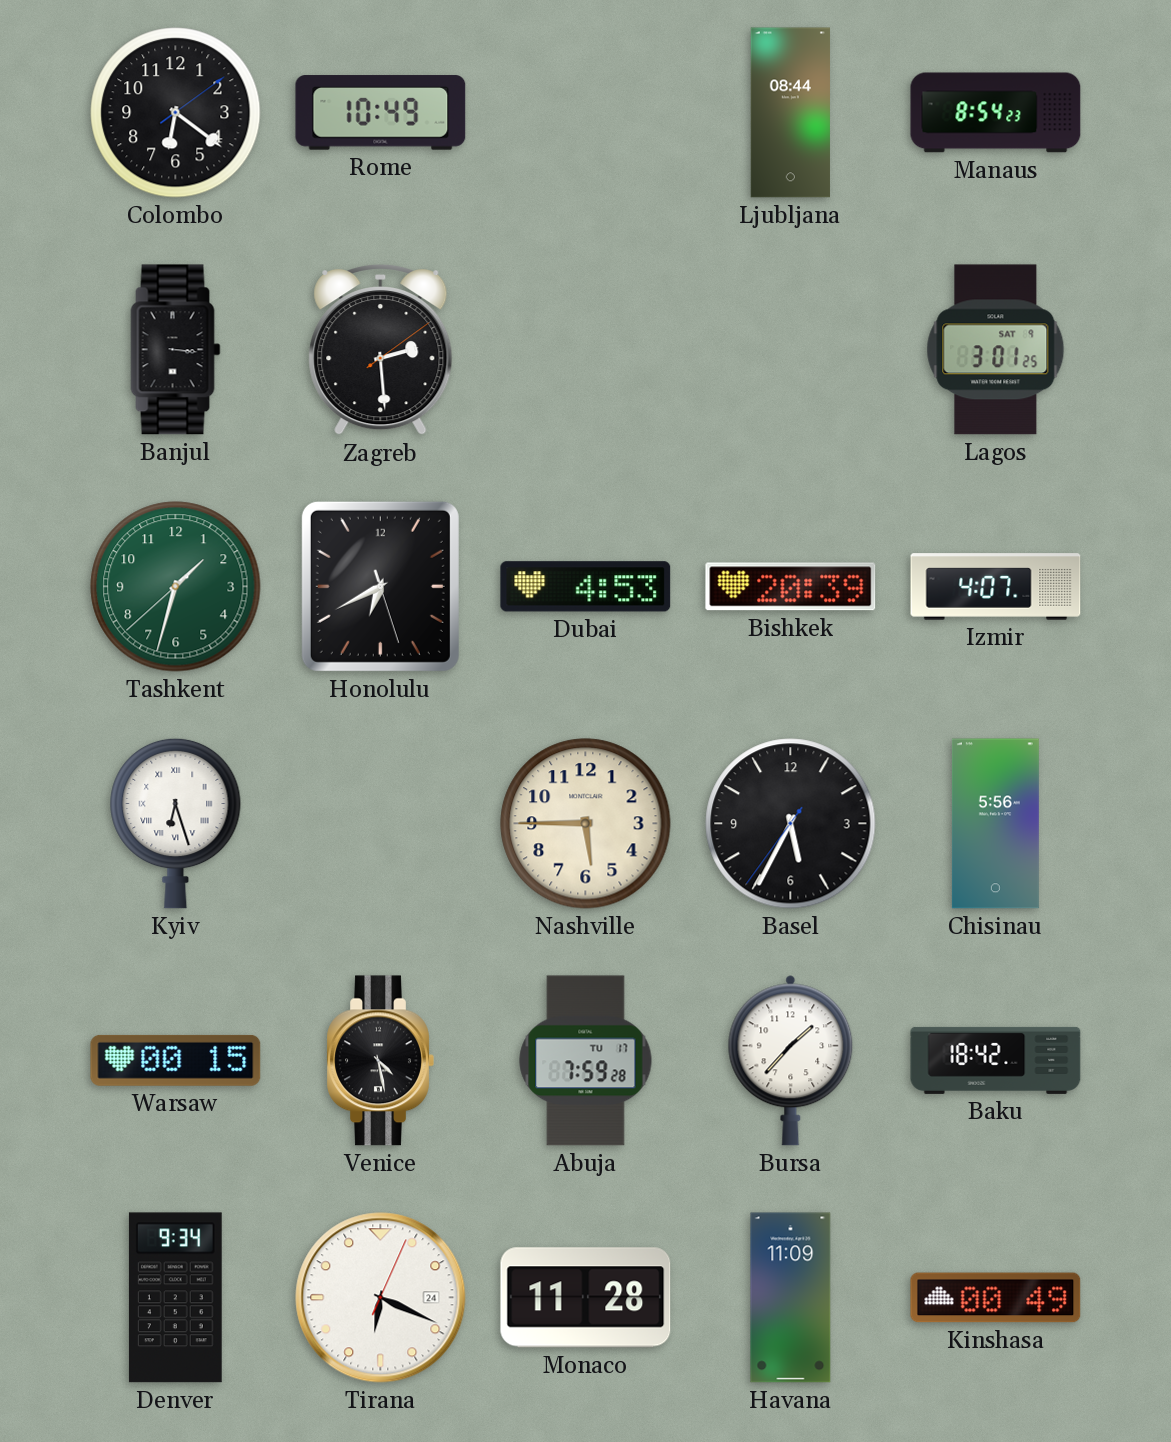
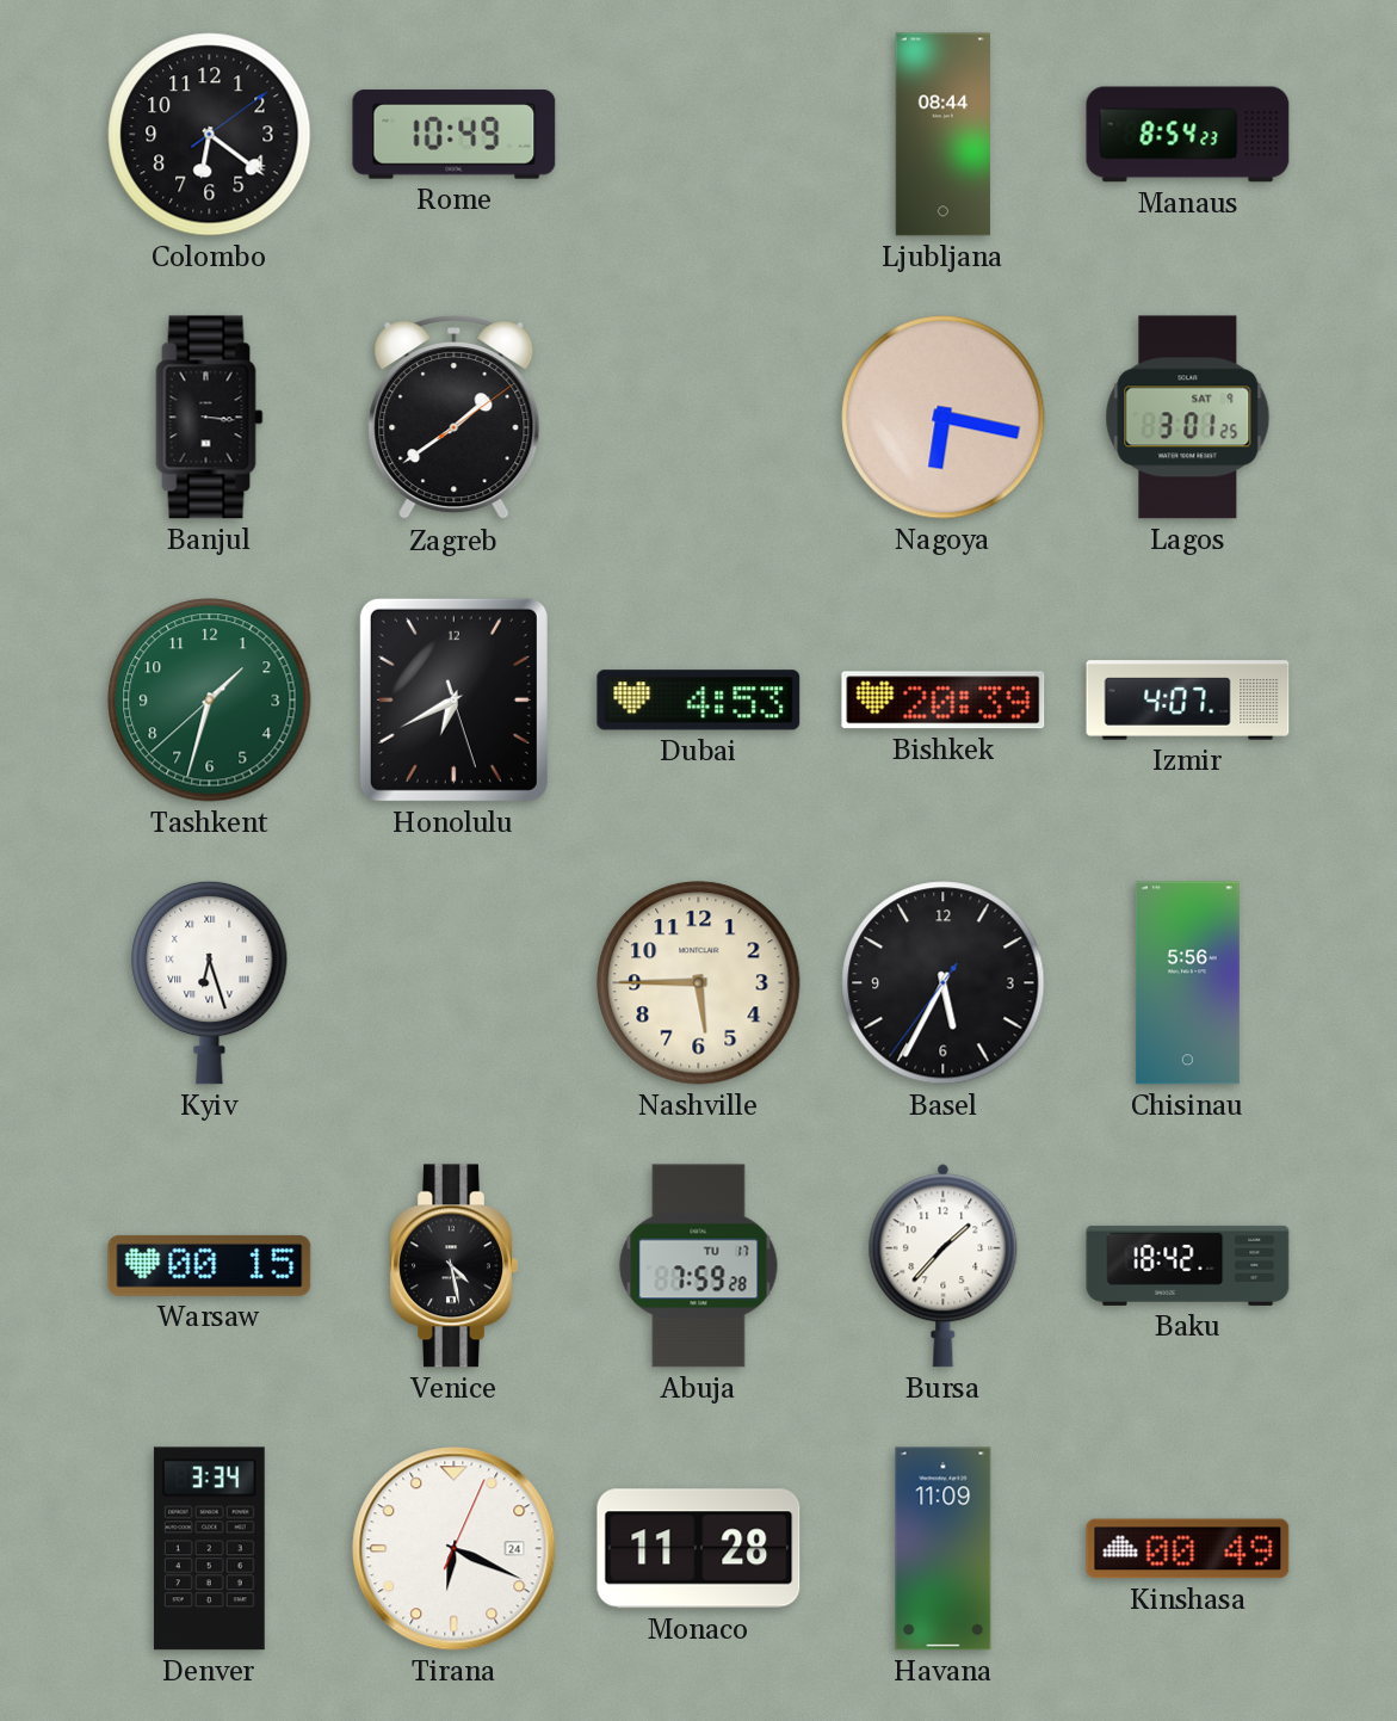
Zagreb: 2:29 -> 1:39 (455, 418)
Nagoya: none -> 6:17 (944, 418)
Denver: 9:34 -> 3:34 (209, 1549)
